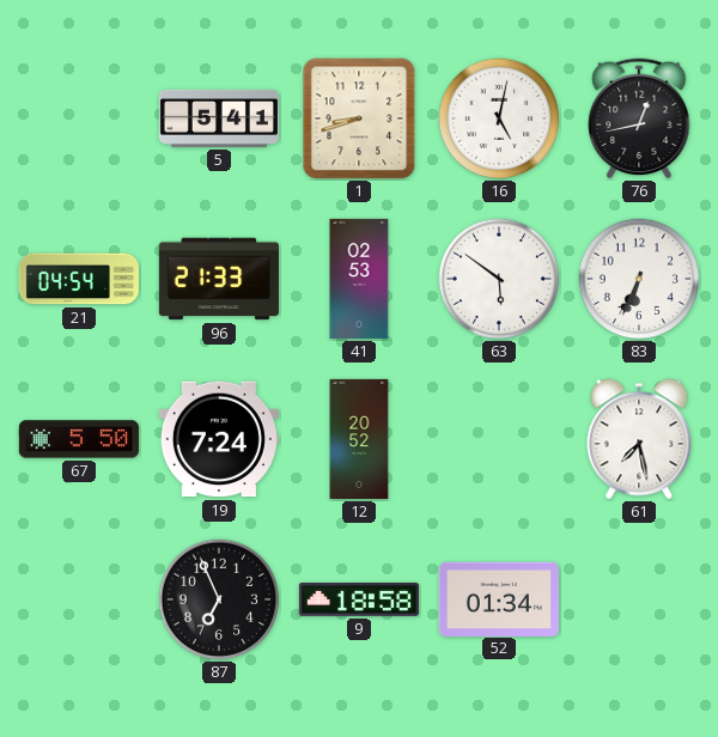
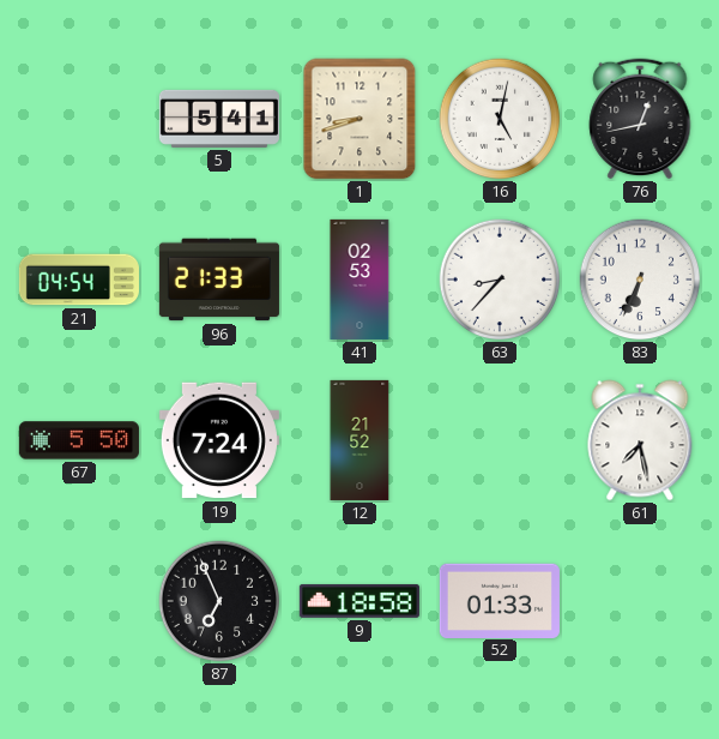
63: 5:51 -> 8:37 (500, 280)
12: 20:52 -> 21:52 (359, 440)
52: 01:34 -> 01:33 (500, 600)
